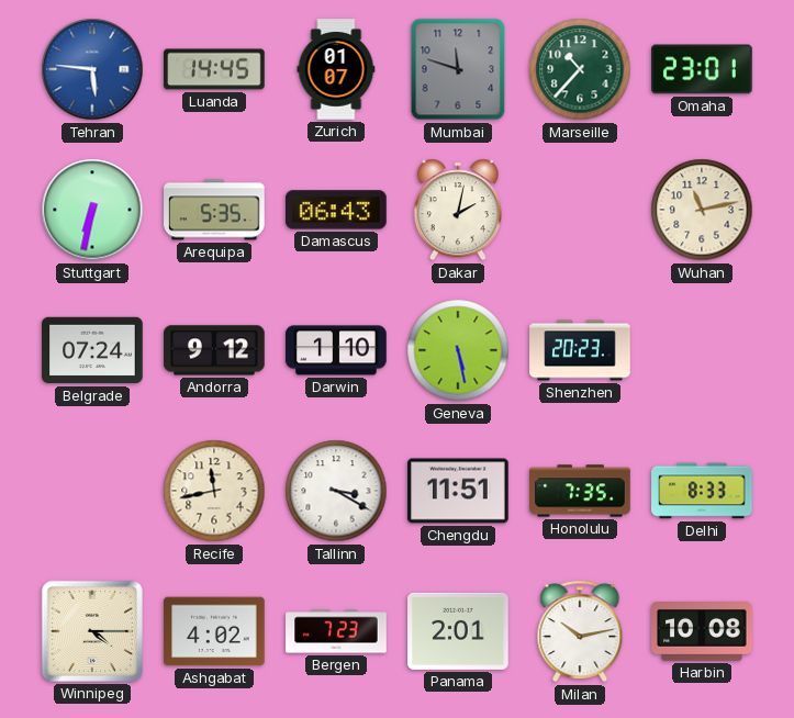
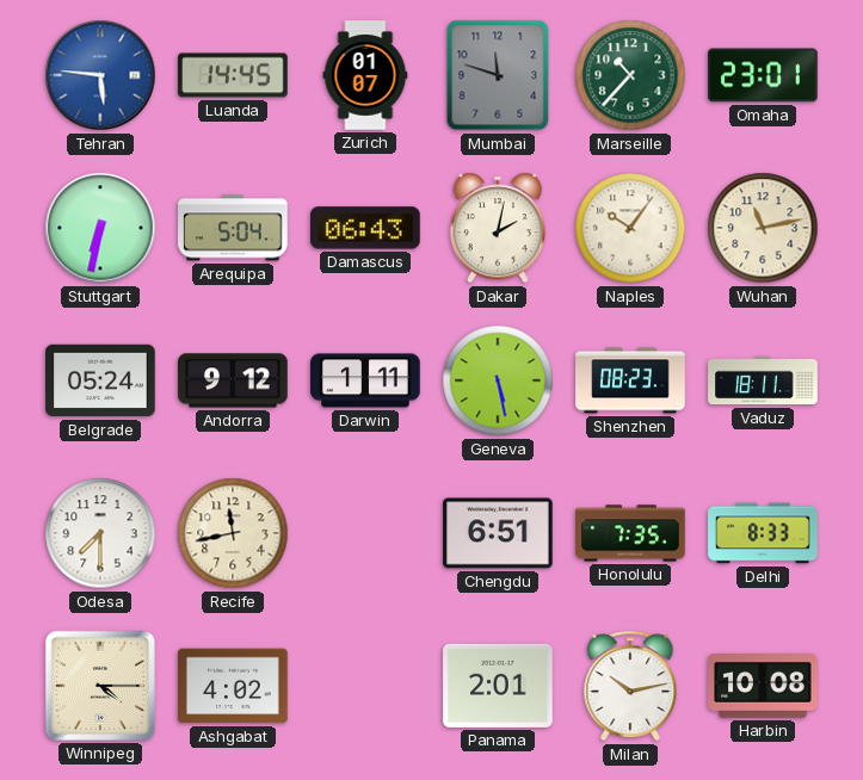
Arequipa: 5:35 -> 5:04 (233, 228)
Naples: none -> 10:06 (630, 228)
Belgrade: 07:24 -> 05:24 (100, 380)
Darwin: 1:10 -> 1:11 (365, 380)
Shenzhen: 20:23 -> 08:23 (630, 380)
Vaduz: none -> 18:11 (763, 380)
Odesa: none -> 7:30 (100, 533)
Tallinn: 3:20 -> none (336, 491)
Chengdu: 11:51 -> 6:51 (498, 533)
Bergen: 7:23 -> none (336, 631)
